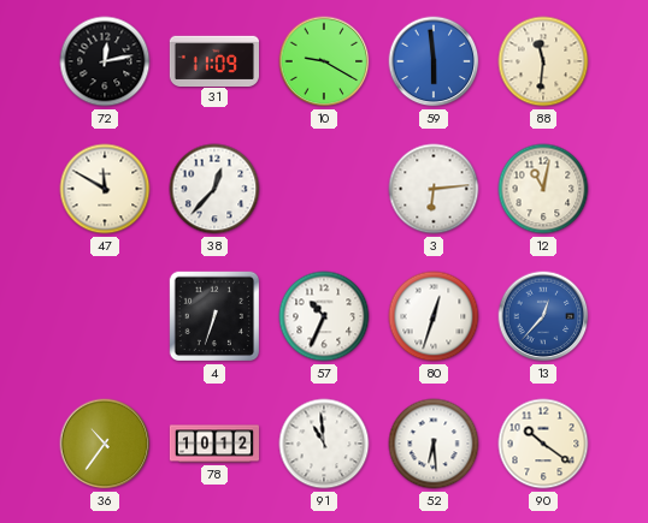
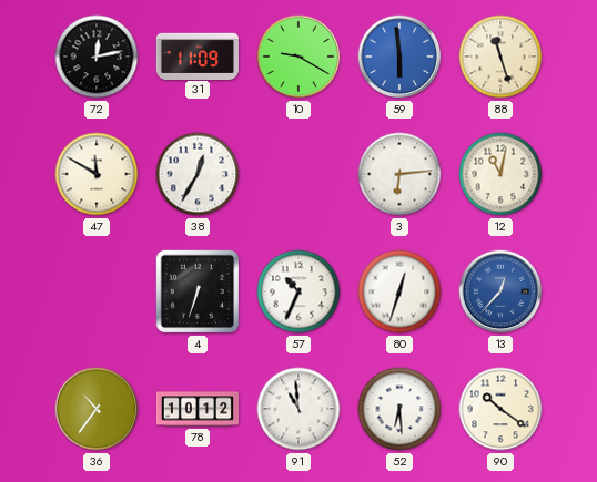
88: 11:31 -> 11:27 (500, 57)
38: 12:37 -> 12:35 (198, 174)
